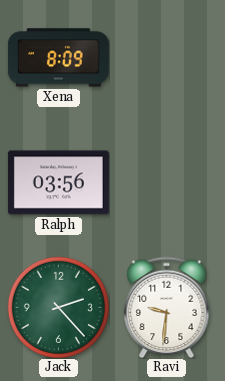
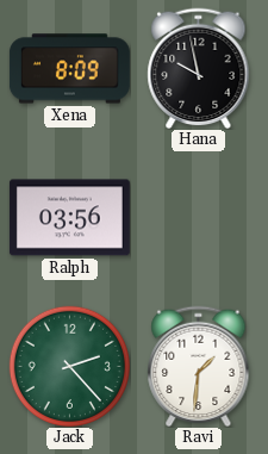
Hana: none -> 9:58 (199, 68)
Ravi: 9:31 -> 1:31 (199, 366)
